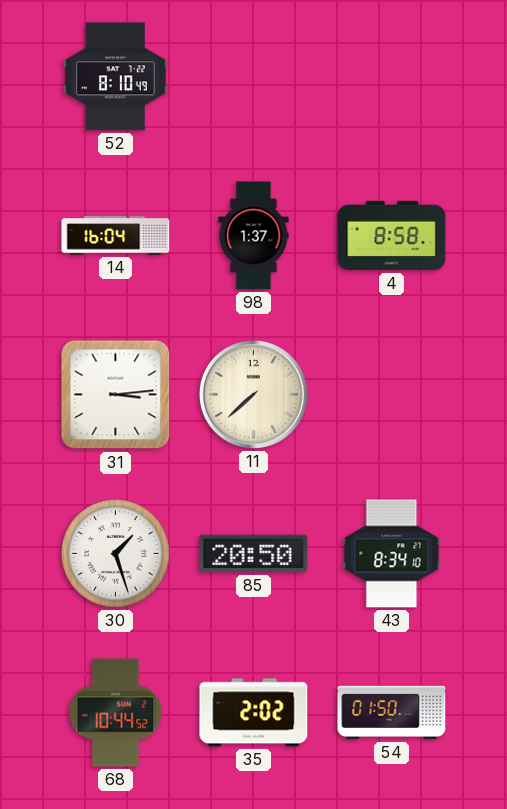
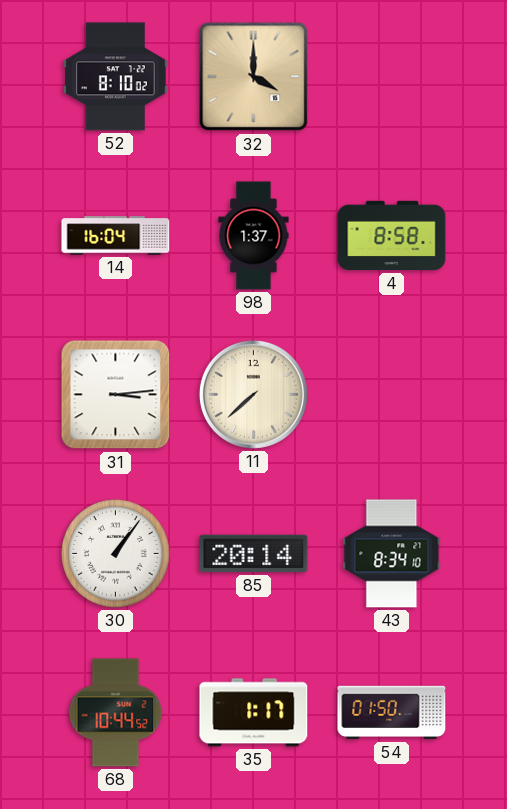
52: 8:10:49 -> 8:10:02 (116, 77)
32: none -> 4:00 (254, 77)
30: 1:27 -> 1:06 (116, 554)
85: 20:50 -> 20:14 (254, 554)
35: 2:02 -> 1:17 (254, 713)
